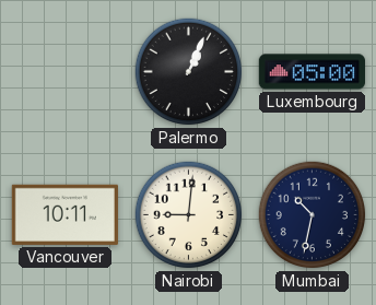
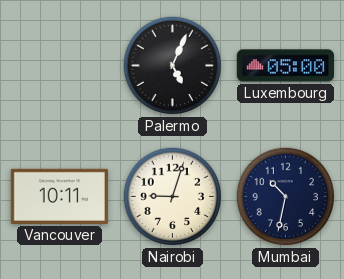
Palermo: 1:04 -> 5:04 (173, 66)
Nairobi: 9:01 -> 9:03 (173, 197)
